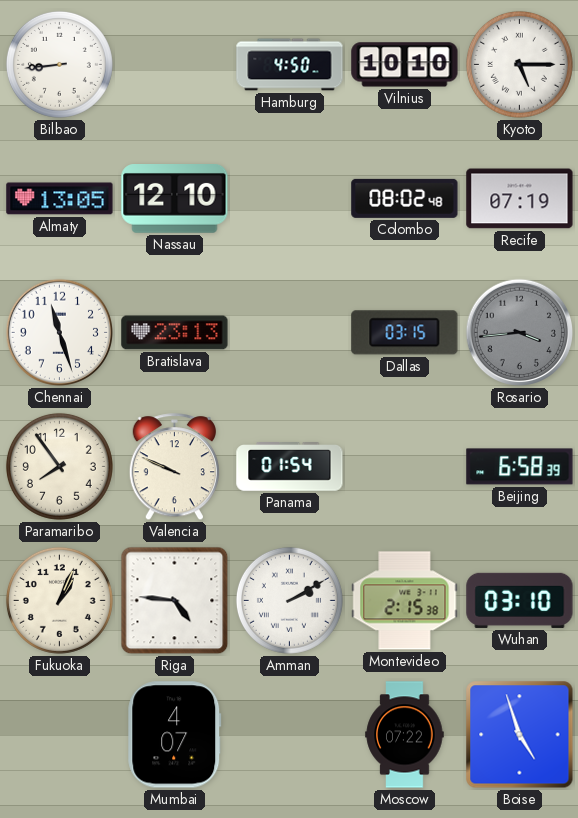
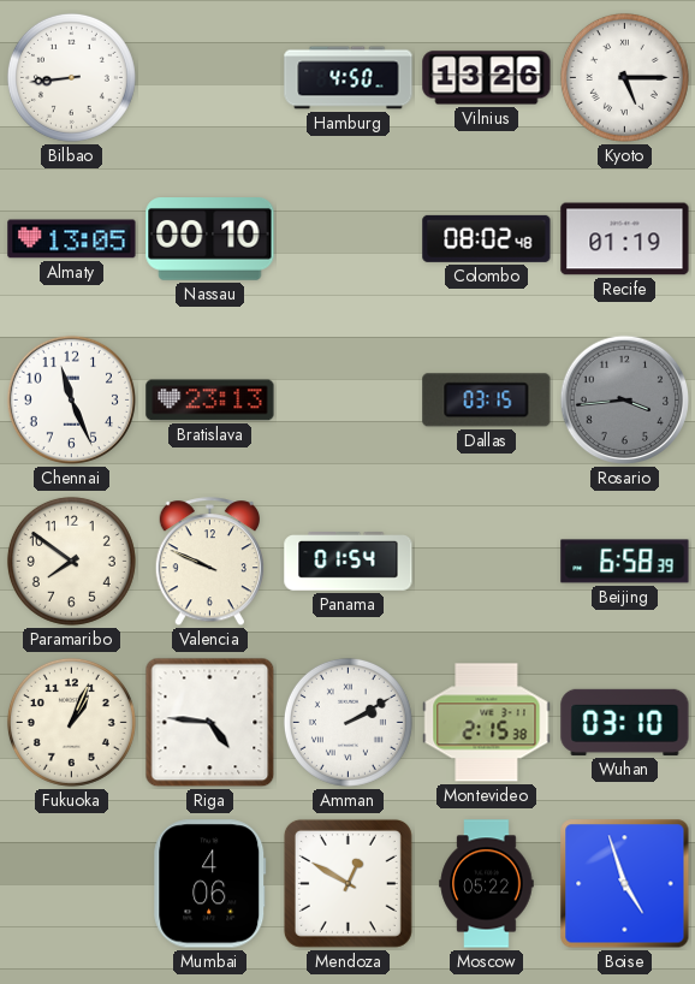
Vilnius: 10:10 -> 13:26 (487, 78)
Nassau: 12:10 -> 00:10 (210, 239)
Recife: 07:19 -> 01:19 (625, 239)
Chennai: 11:27 -> 11:26 (72, 401)
Paramaribo: 7:54 -> 7:51 (71, 561)
Mumbai: 4:07 -> 4:06 (210, 884)
Mendoza: none -> 12:50 (348, 883)
Moscow: 07:22 -> 05:22 (487, 884)
